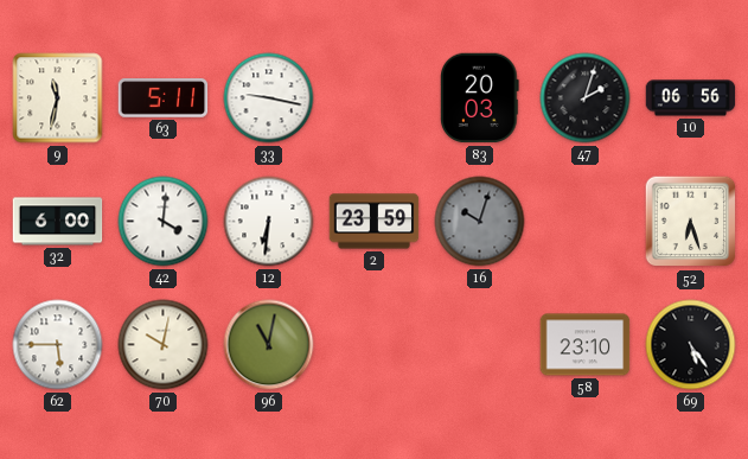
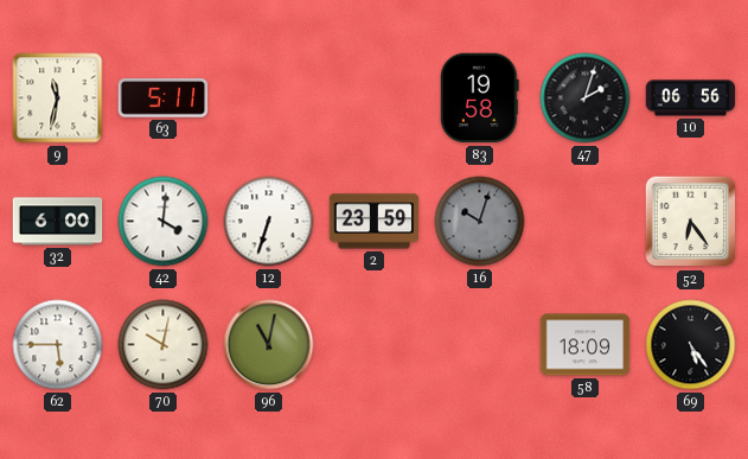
33: 9:17 -> none (269, 98)
83: 20:03 -> 19:58 (480, 98)
12: 6:31 -> 6:33 (269, 222)
52: 6:27 -> 6:24 (691, 222)
58: 23:10 -> 18:09 (586, 345)
